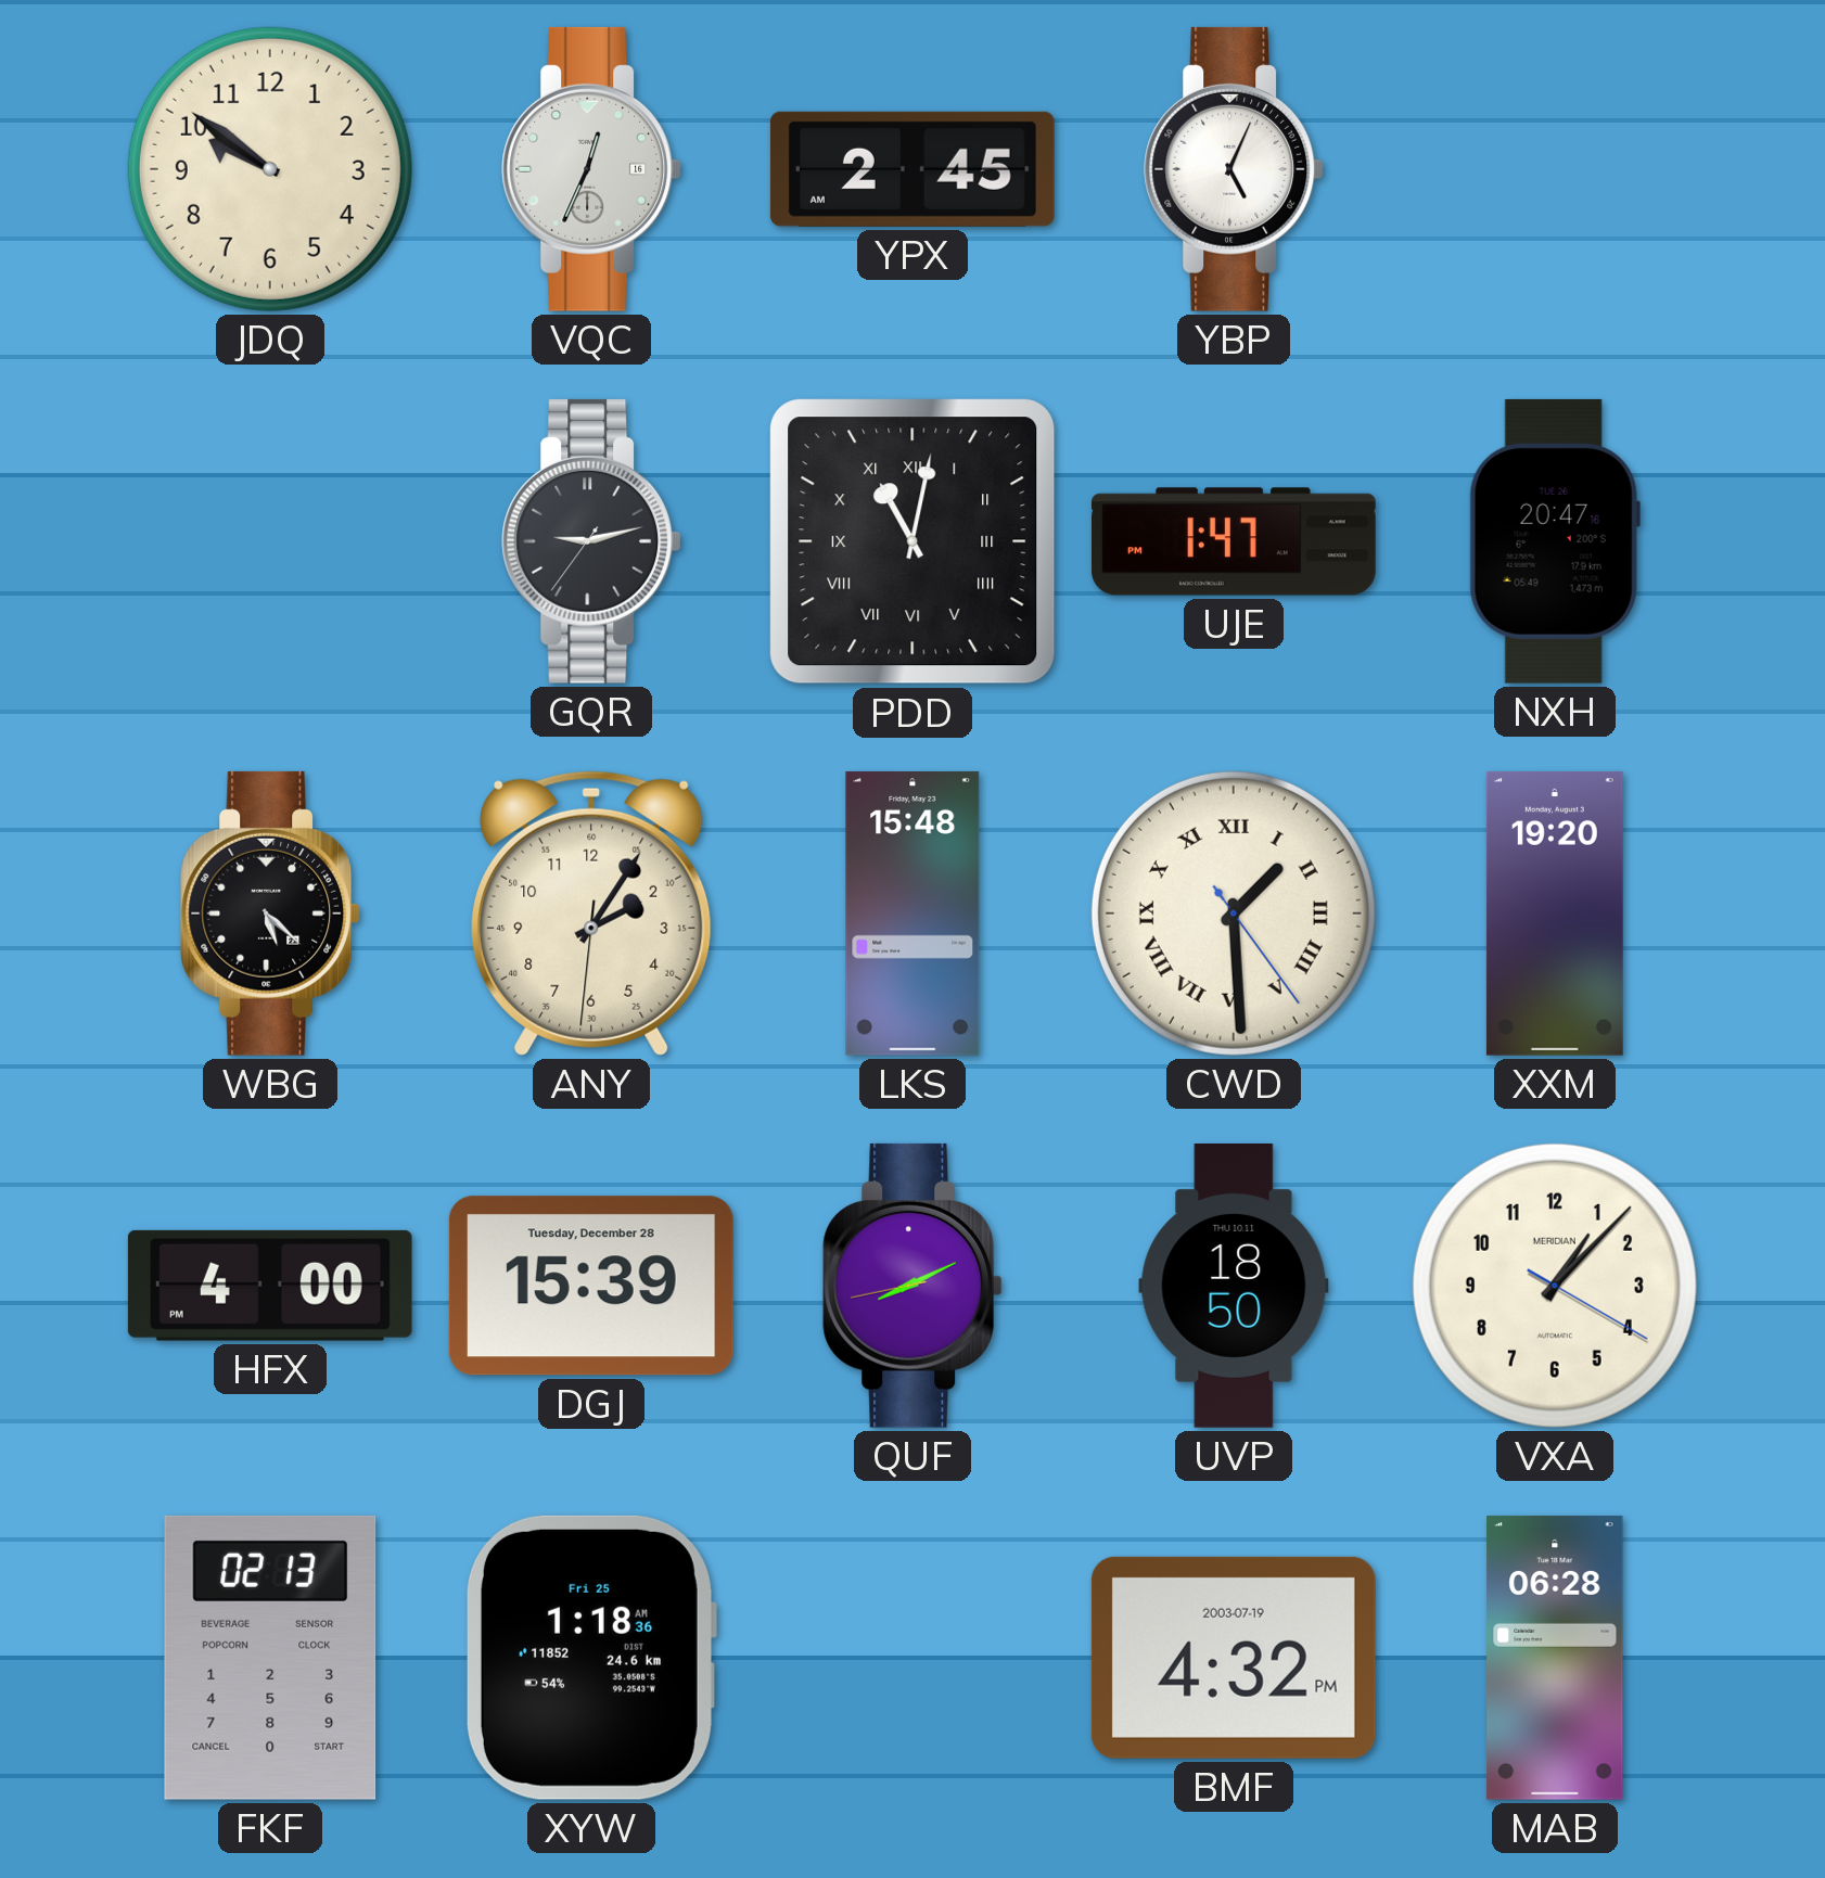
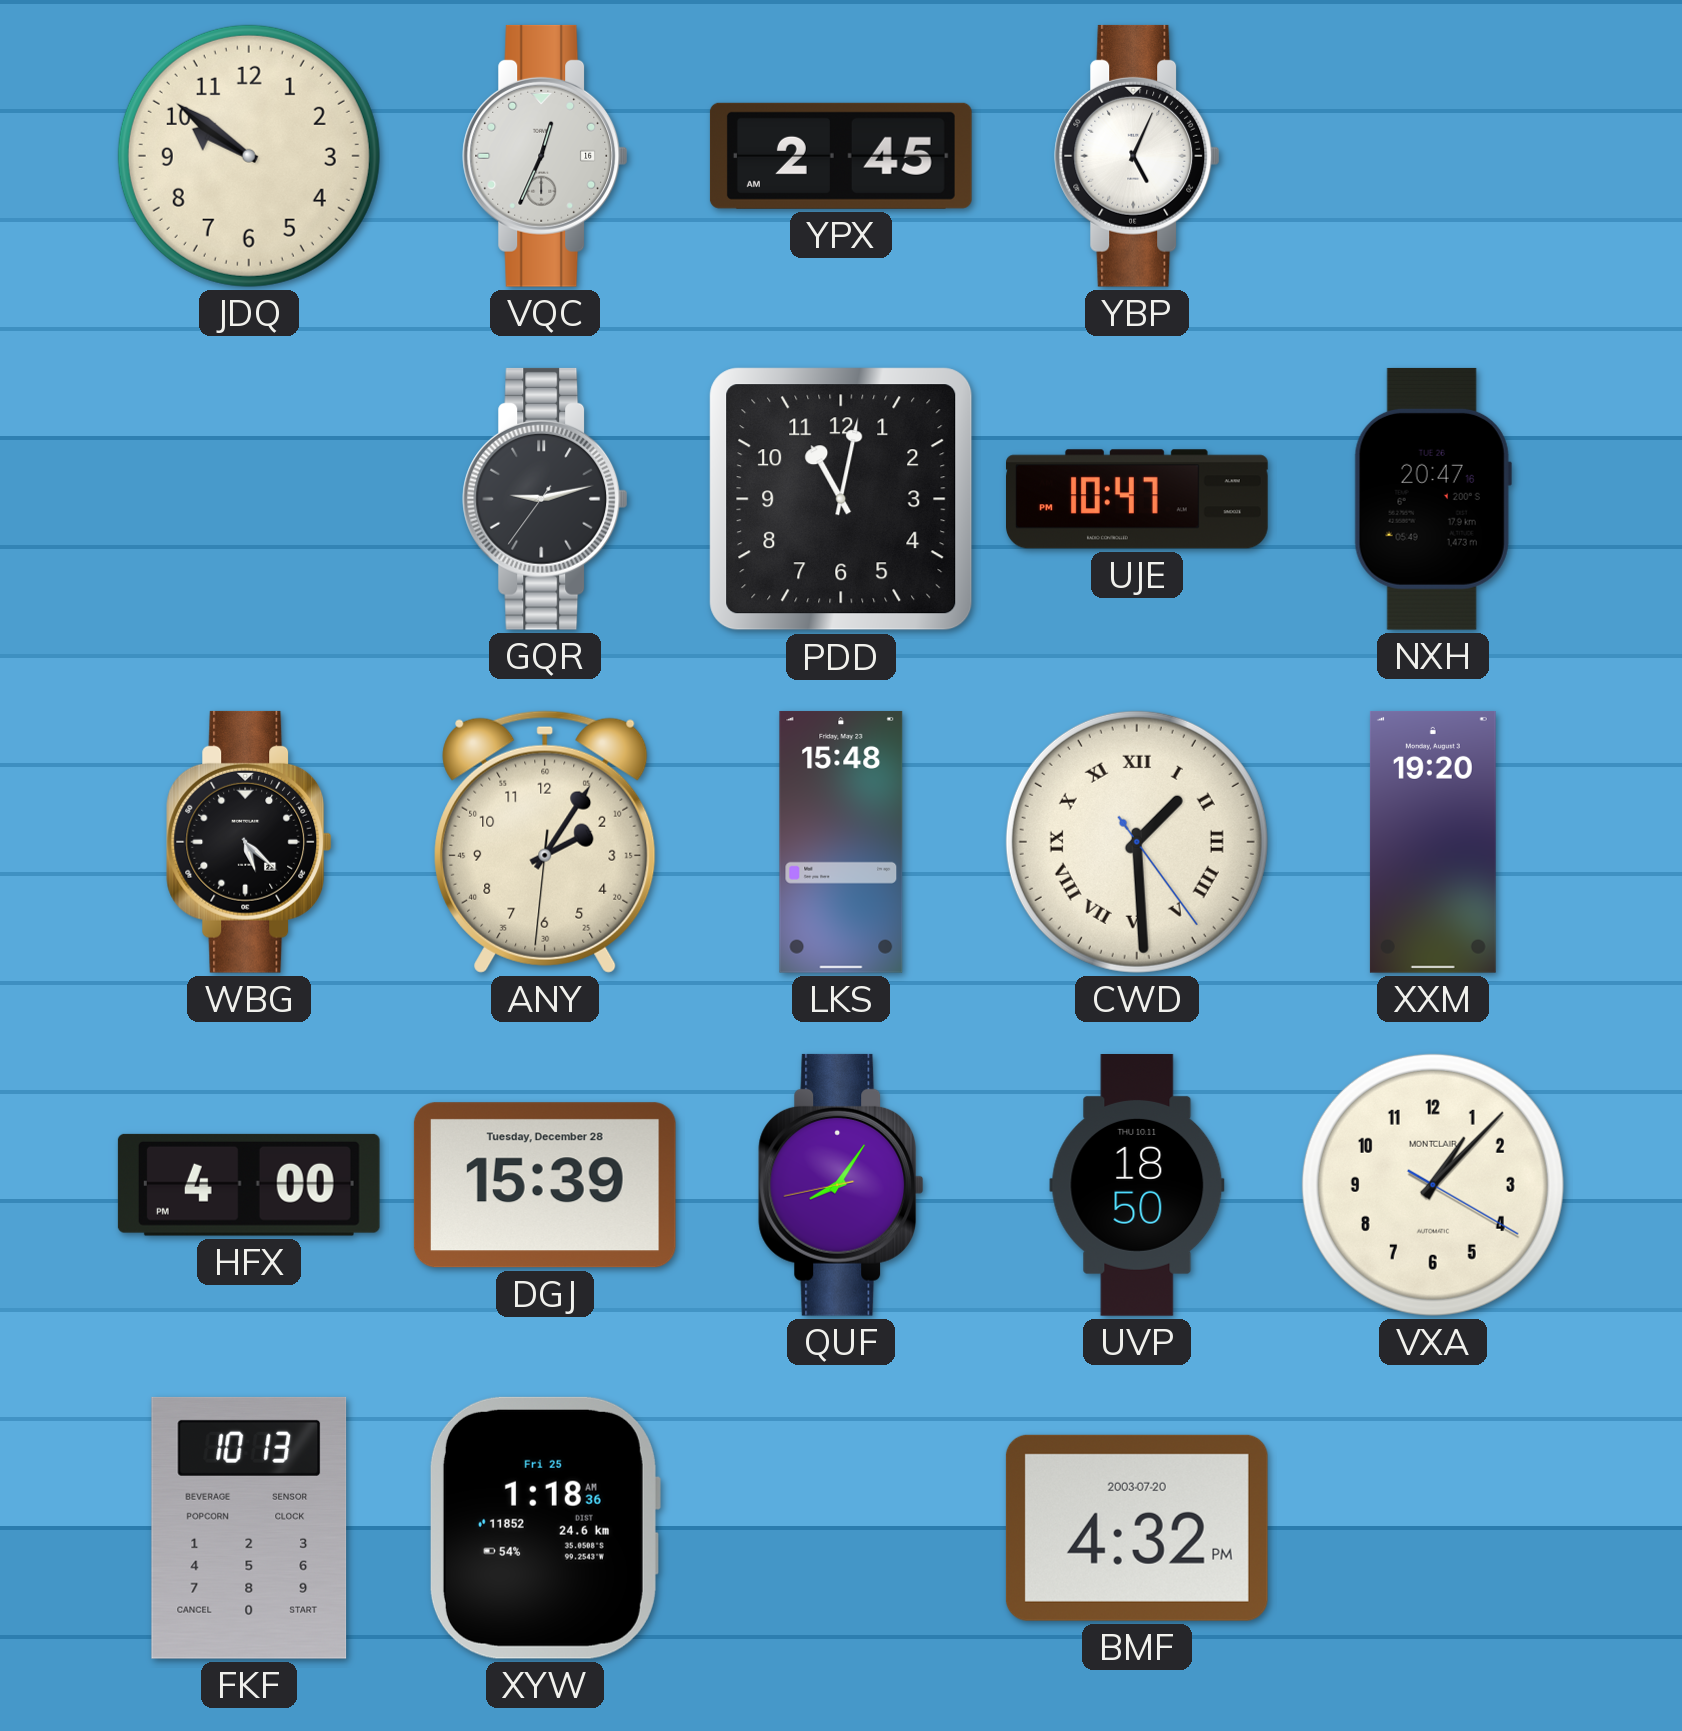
PDD numerals: Roman -> Arabic (841, 499)
UJE: 1:47 -> 10:47 (1138, 499)
QUF: 8:10 -> 8:05 (841, 1185)
VXA brand: MERIDIAN -> MONTCLAIR (1433, 1185)
FKF: 02:13 -> 10:13 (249, 1528)
BMF date: 2003-07-19 -> 2003-07-20 (1137, 1528)
MAB: 06:28 -> none (1555, 1658)
